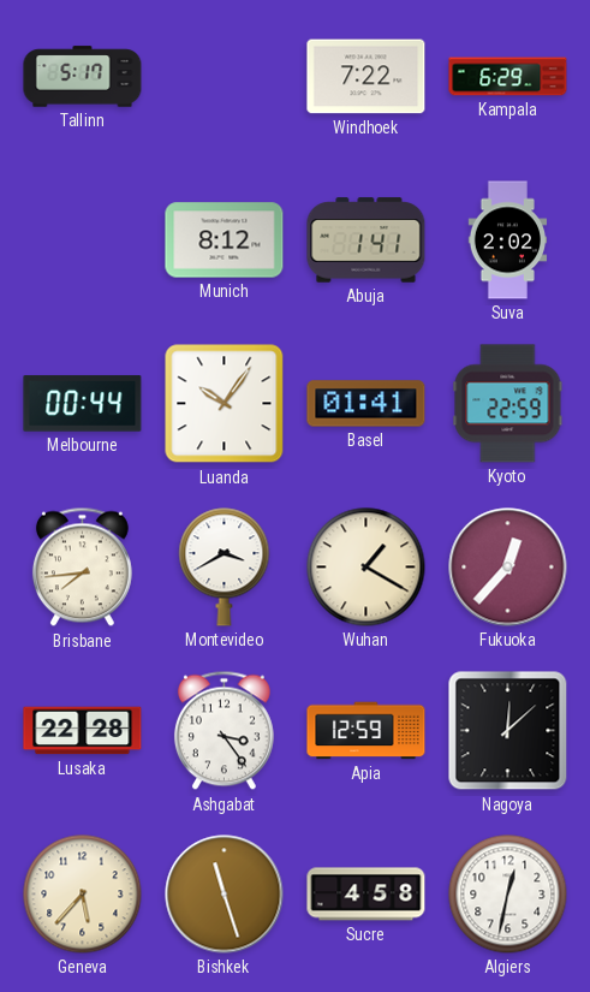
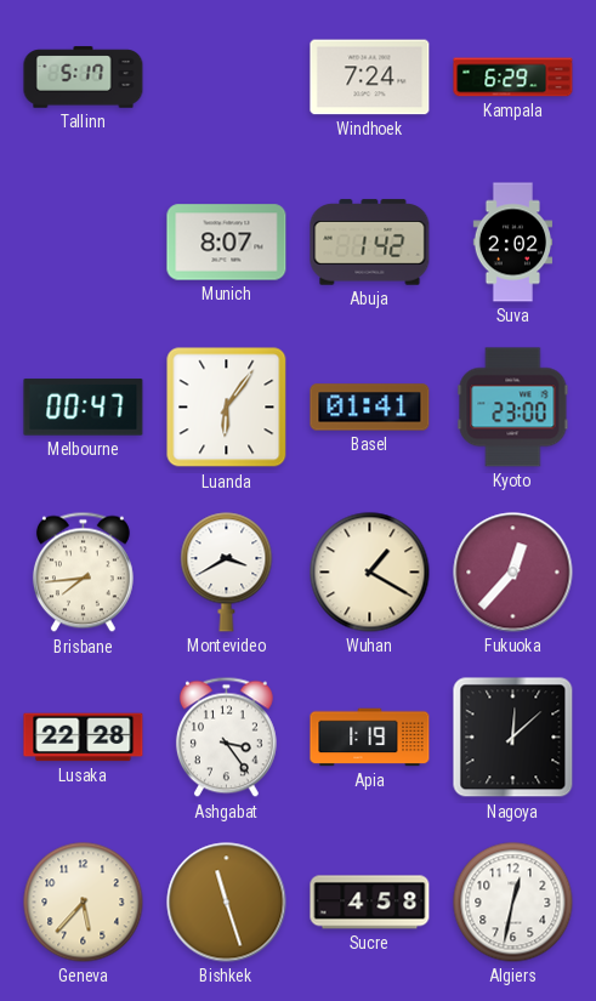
Windhoek: 7:22 -> 7:24 (370, 78)
Munich: 8:12 -> 8:07 (227, 243)
Abuja: 1:41 -> 1:42 (370, 243)
Melbourne: 00:44 -> 00:47 (84, 408)
Luanda: 10:06 -> 6:06 (227, 408)
Kyoto: 22:59 -> 23:00 (513, 408)
Apia: 12:59 -> 1:19 (370, 738)
